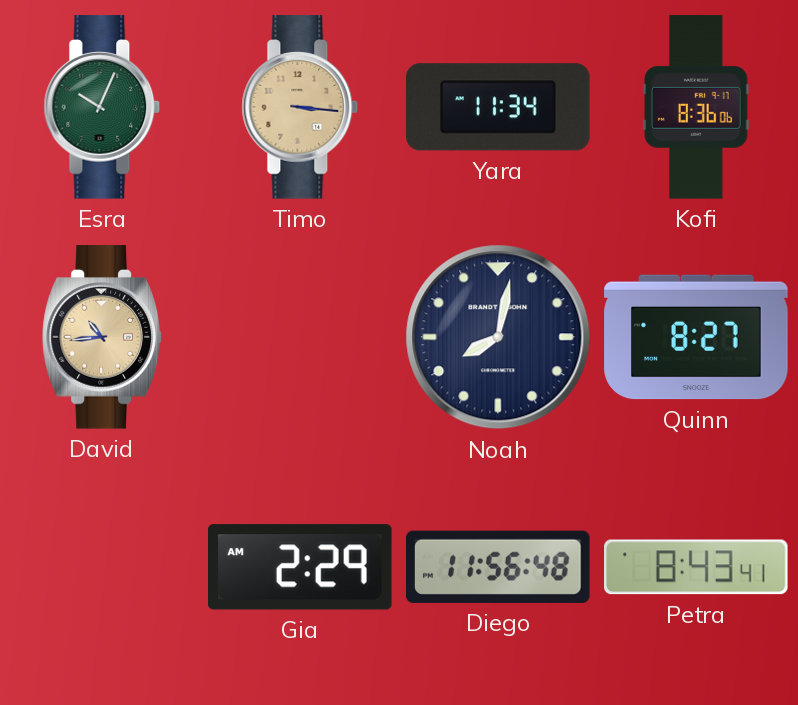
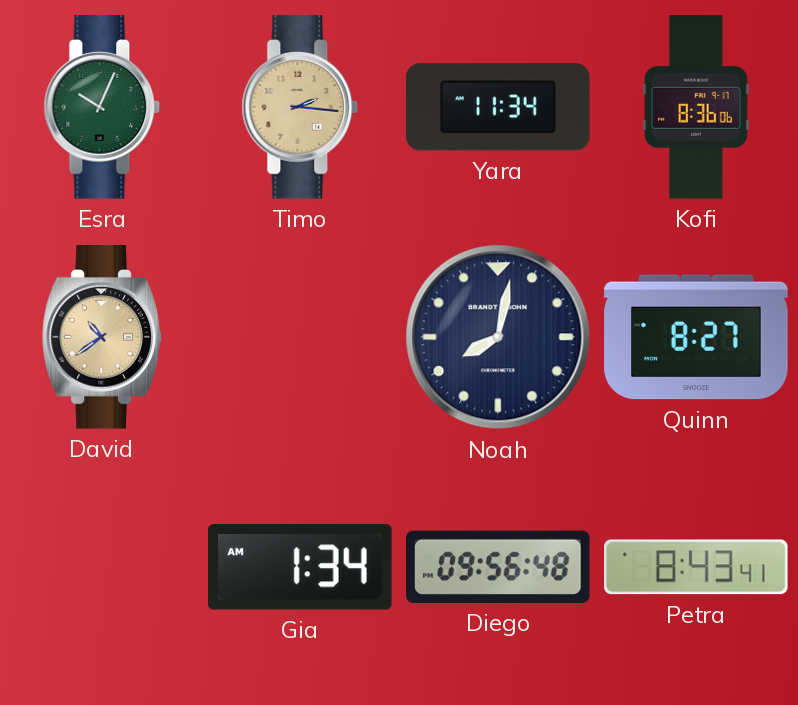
Timo: 3:16 -> 2:16 (300, 107)
David: 10:44 -> 10:39 (102, 337)
Gia: 2:29 -> 1:34 (301, 567)
Diego: 11:56 -> 09:56 (499, 567)
